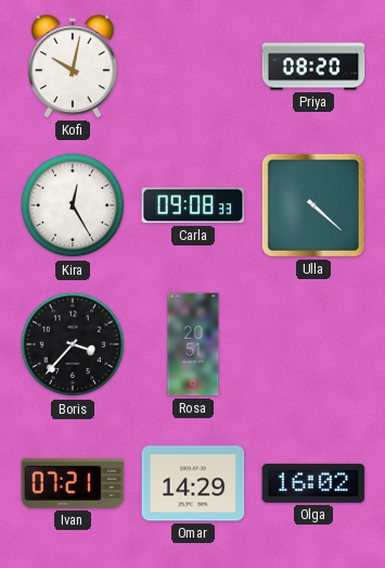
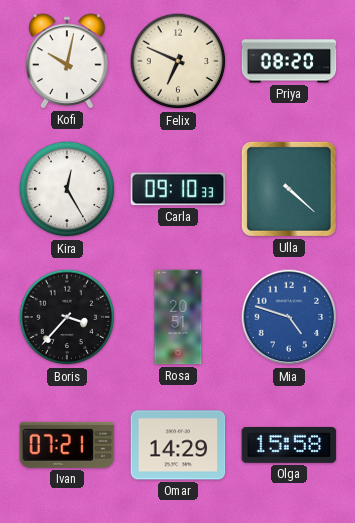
Felix: none -> 6:49 (178, 61)
Carla: 09:08 -> 09:10 (178, 189)
Mia: none -> 4:48 (289, 317)
Olga: 16:02 -> 15:58 (289, 445)
